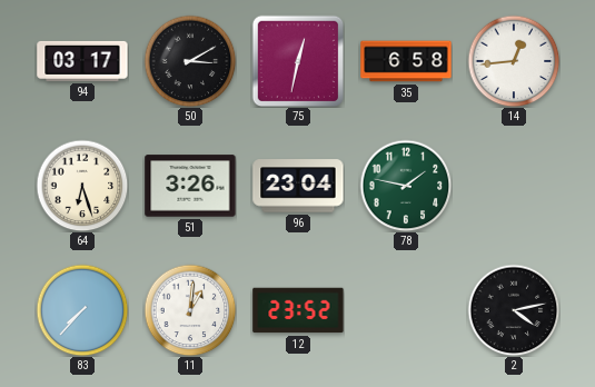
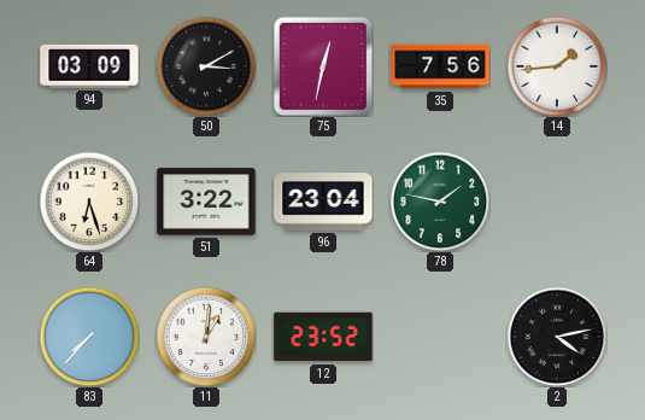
94: 03:17 -> 03:09 (89, 66)
35: 6:58 -> 7:56 (440, 66)
14: 12:44 -> 1:44 (557, 66)
51: 3:26 -> 3:22 (206, 202)
